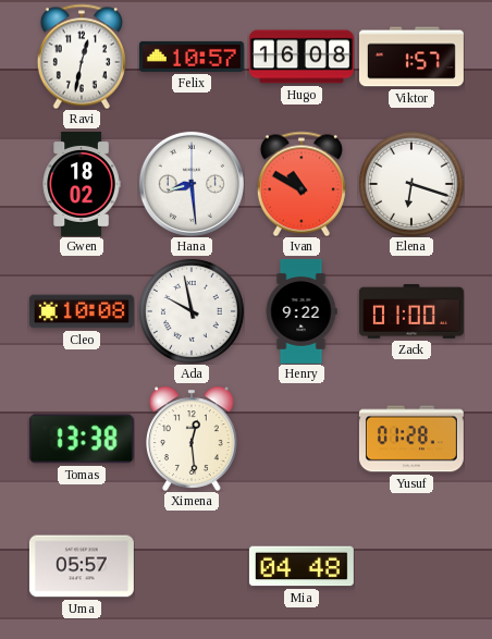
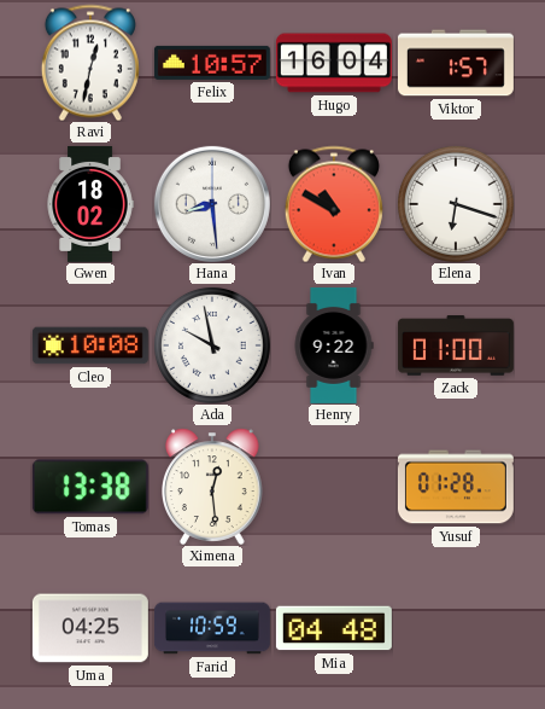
Hugo: 16:08 -> 16:04 (334, 63)
Uma: 05:57 -> 04:25 (90, 628)
Farid: none -> 10:59 (212, 628)
